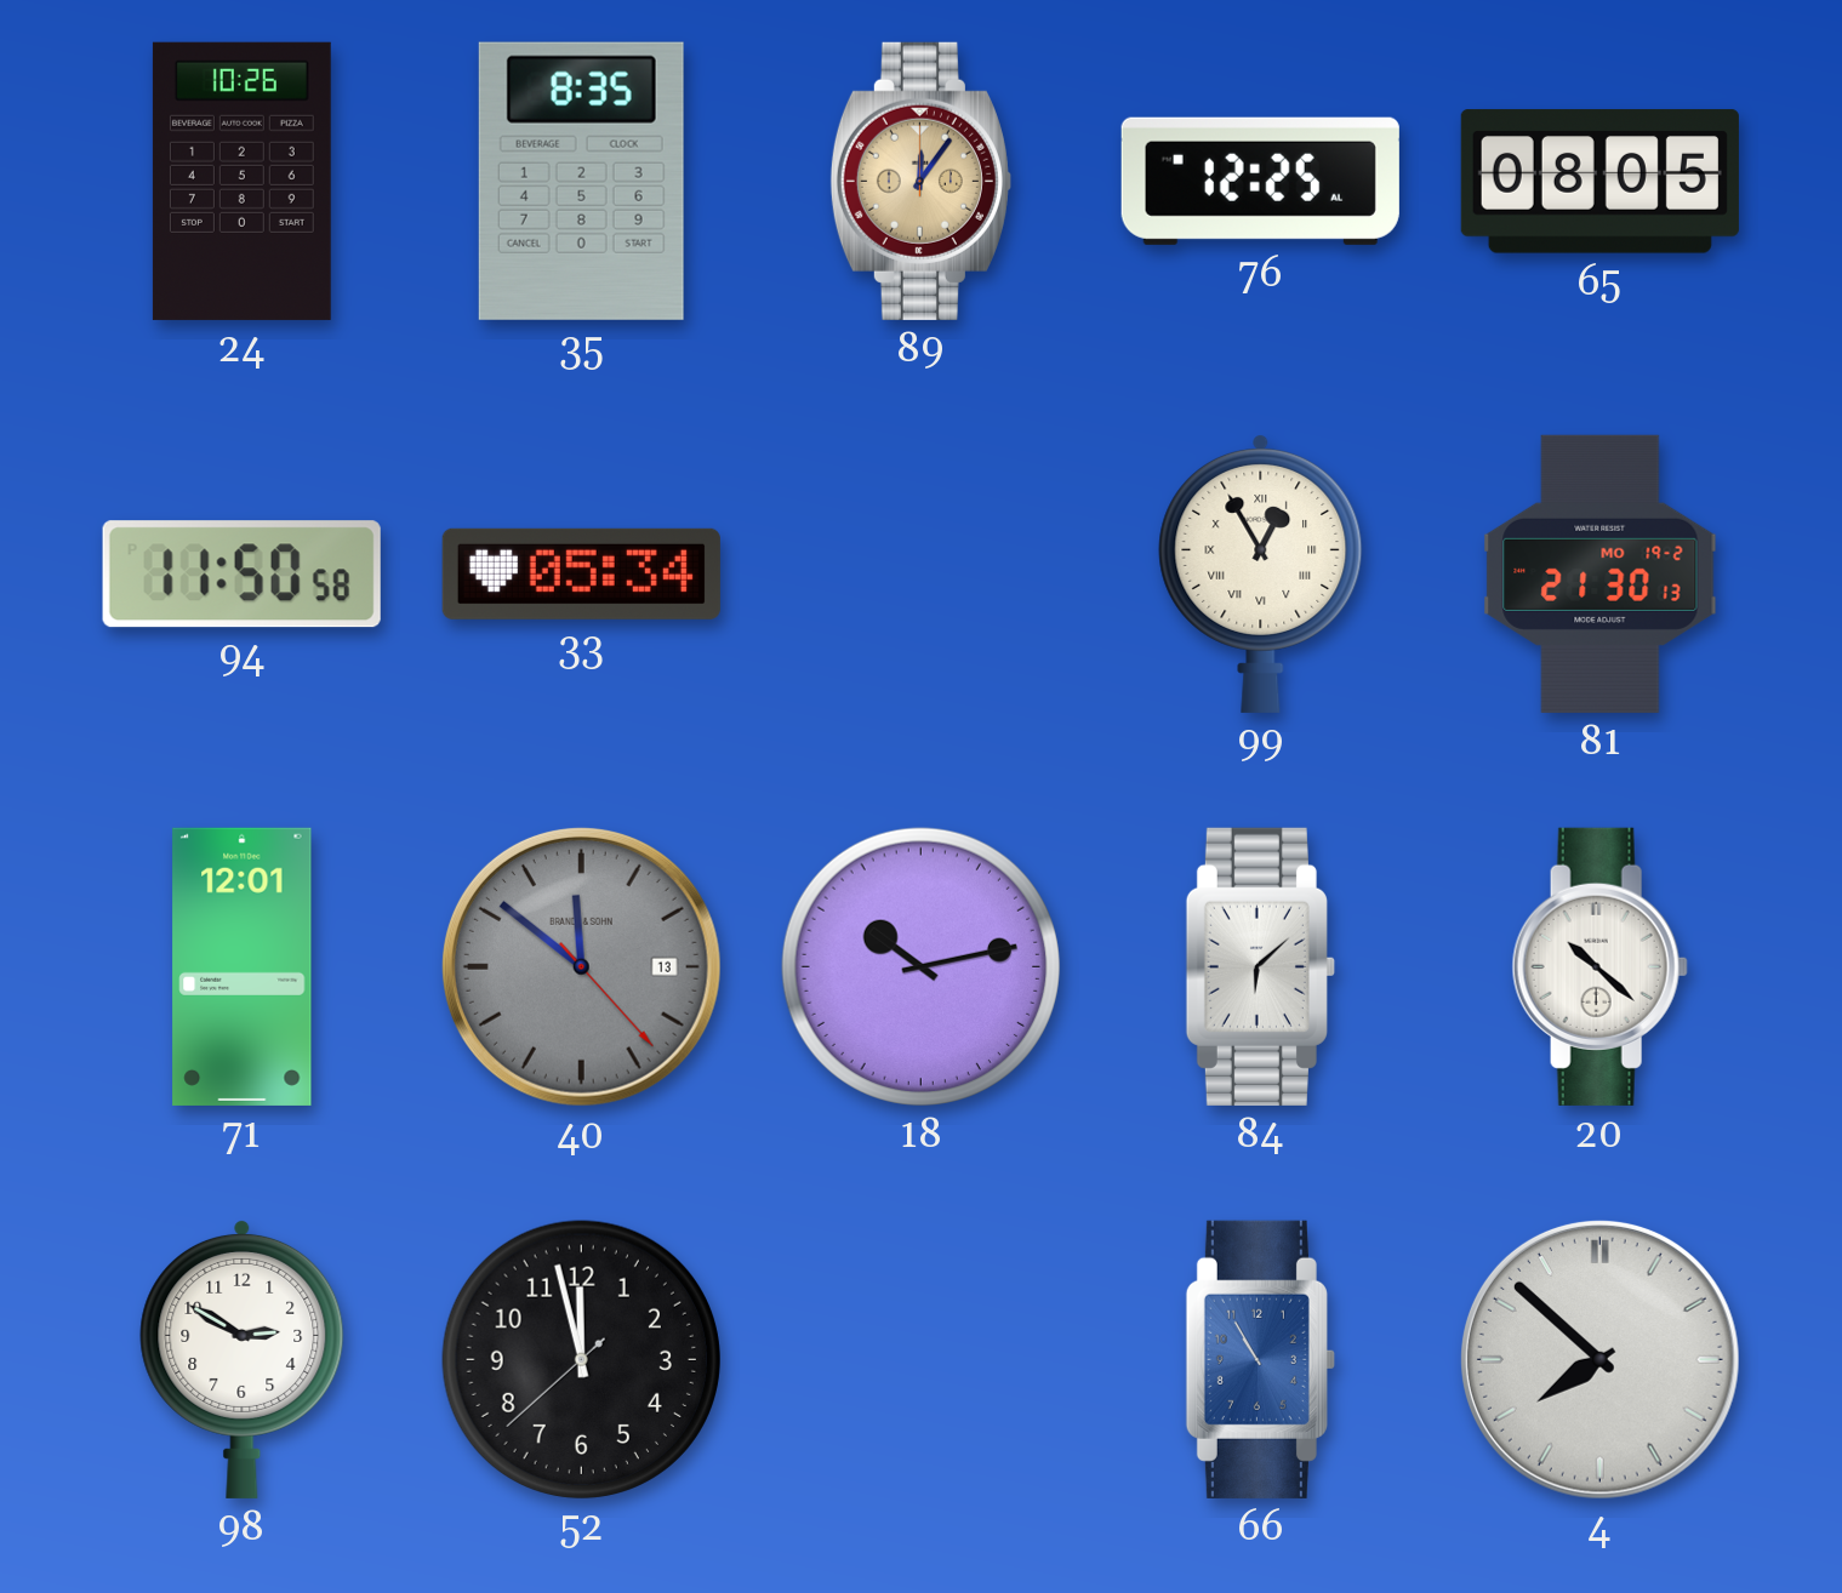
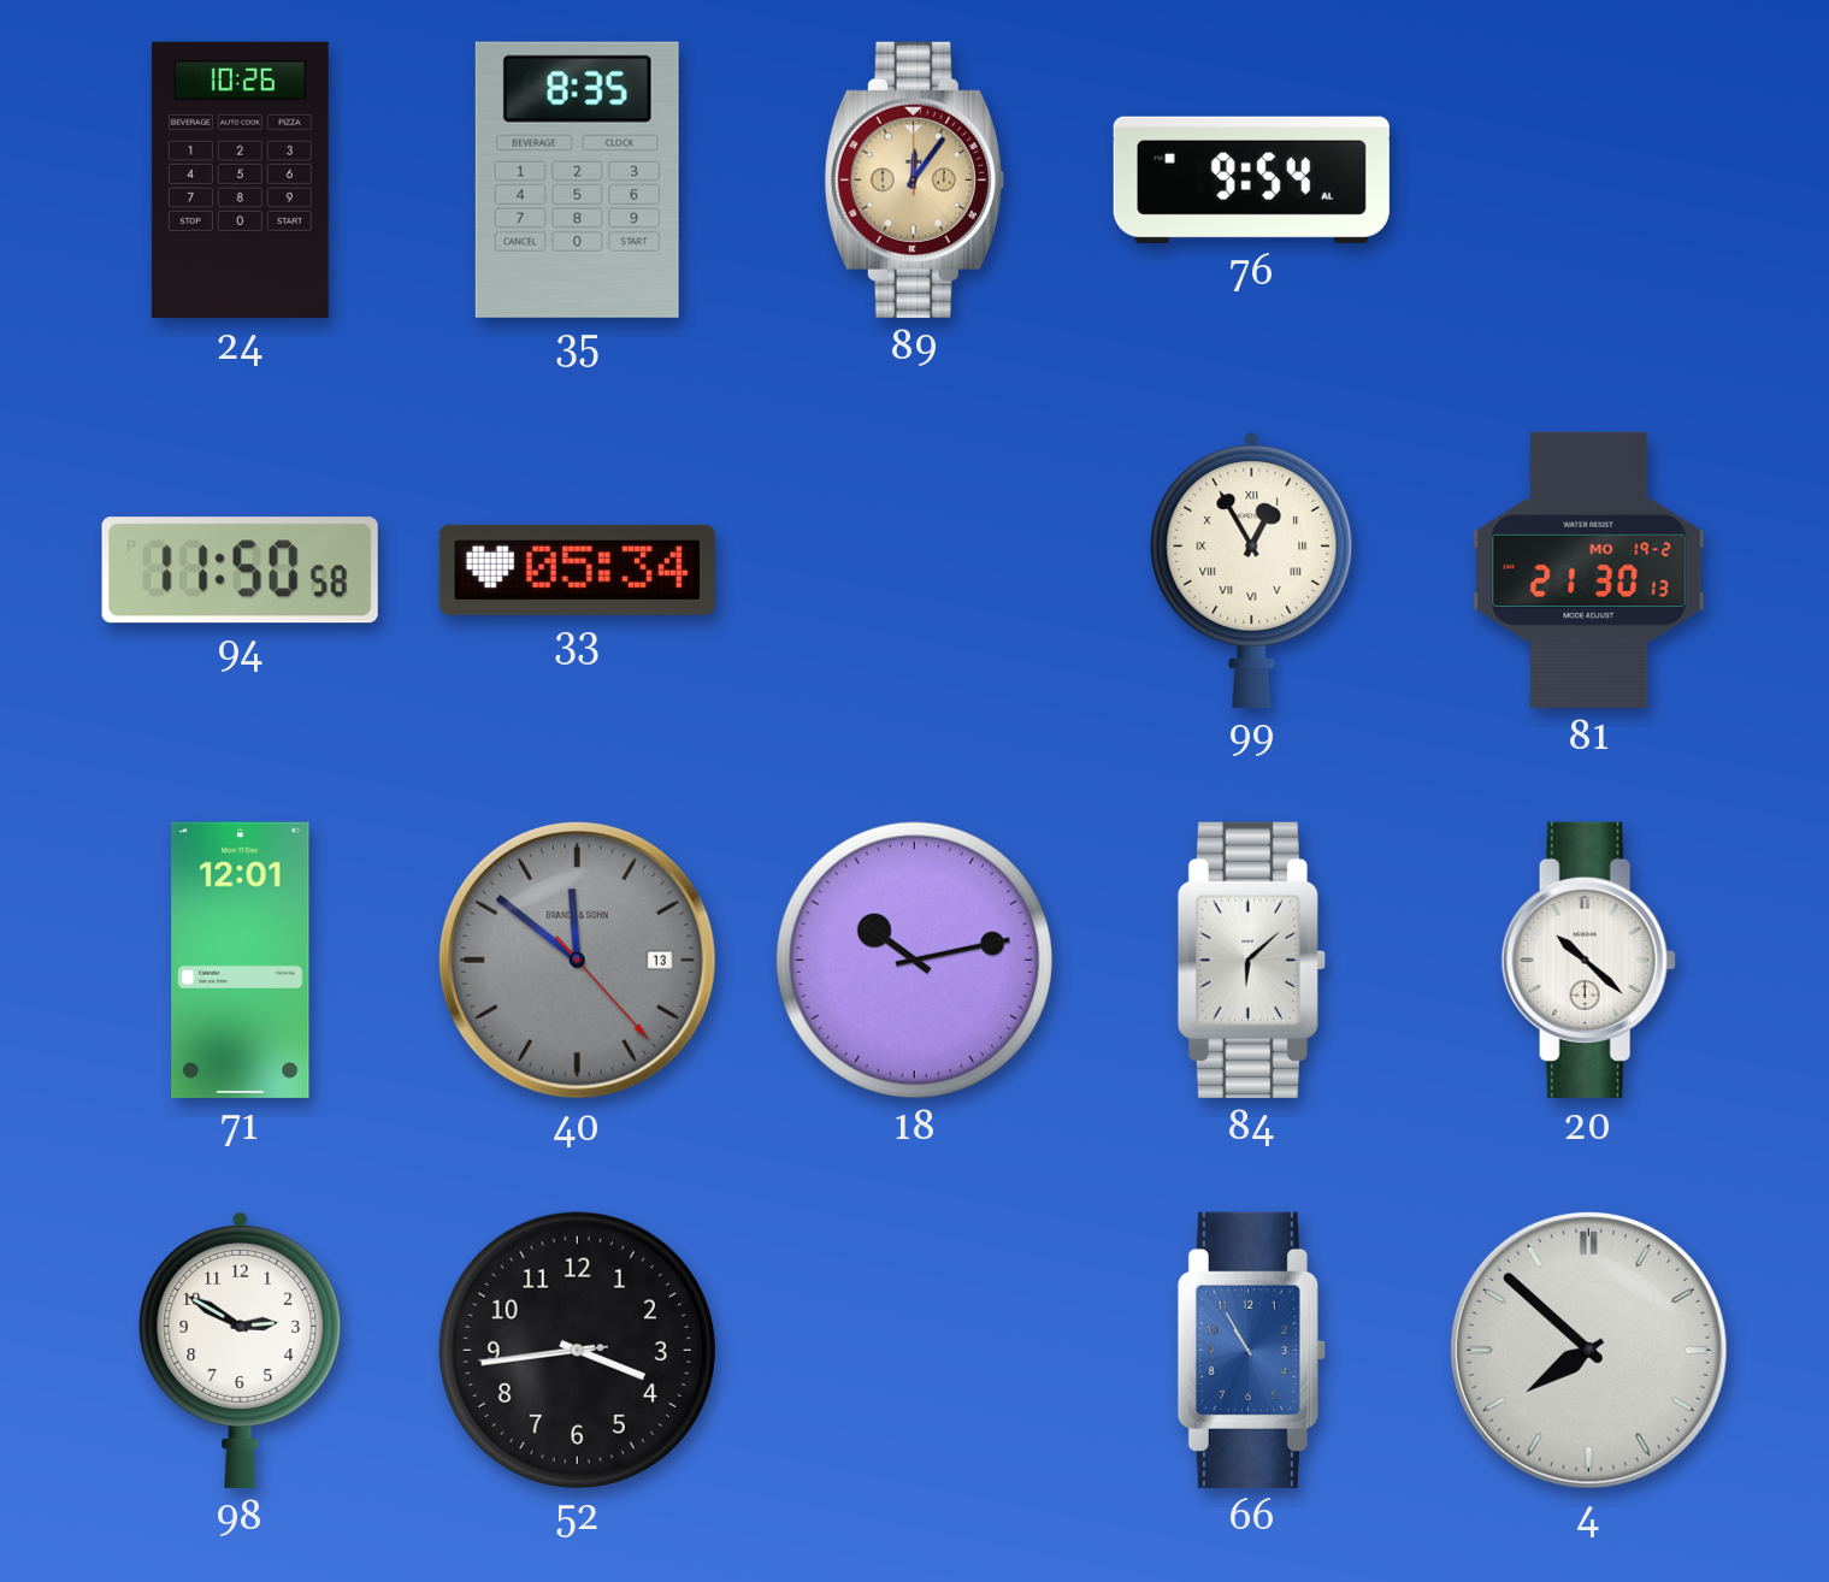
76: 12:25 -> 9:54 (1251, 179)
65: 08:05 -> none (1599, 182)
52: 11:57 -> 3:43 (577, 1350)
